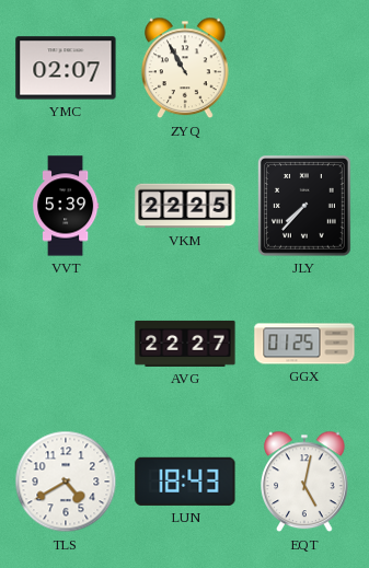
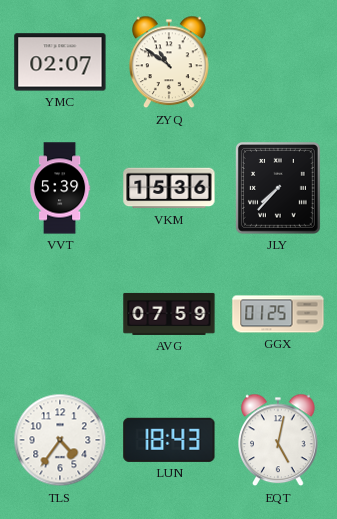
ZYQ: 10:55 -> 10:51 (170, 62)
VKM: 22:25 -> 15:36 (169, 188)
AVG: 22:27 -> 07:59 (169, 314)
TLS: 4:40 -> 4:36 (60, 440)
